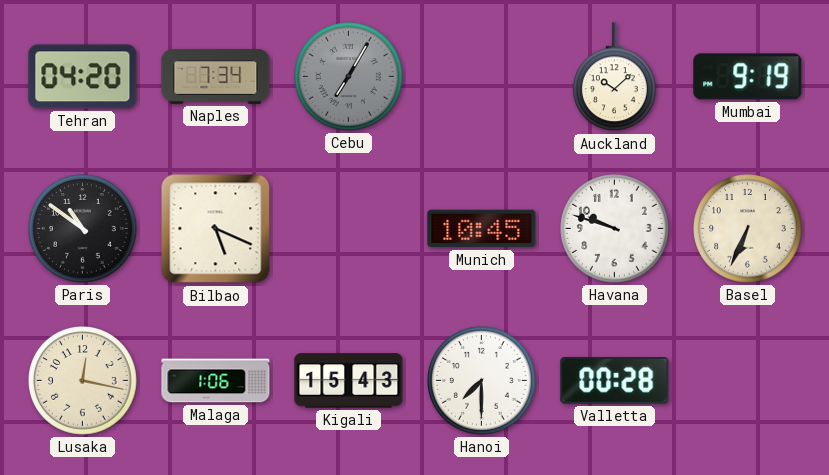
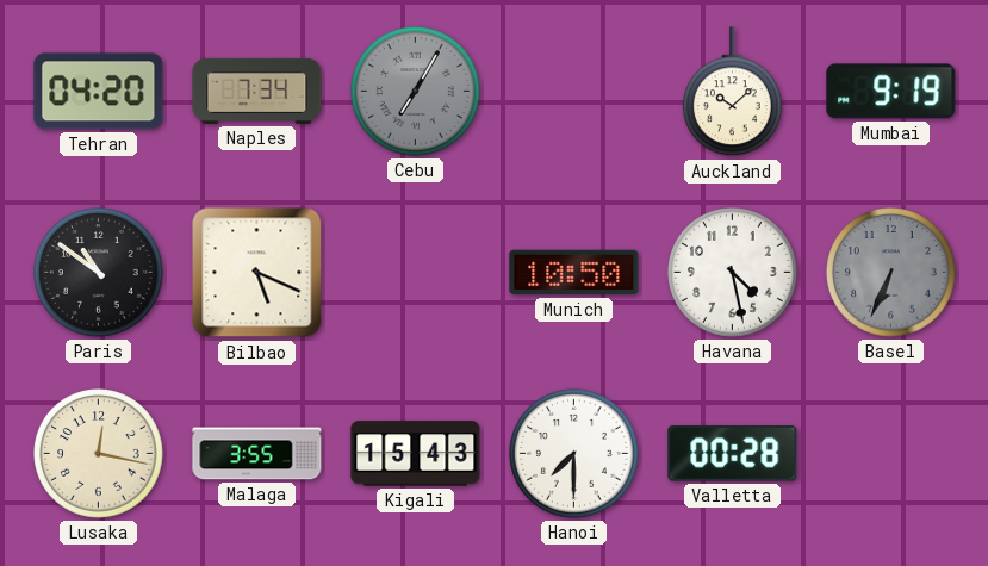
Munich: 10:45 -> 10:50 (574, 273)
Havana: 9:48 -> 4:28 (733, 273)
Basel dial: cream -> grey (891, 273)
Malaga: 1:06 -> 3:55 (257, 454)
